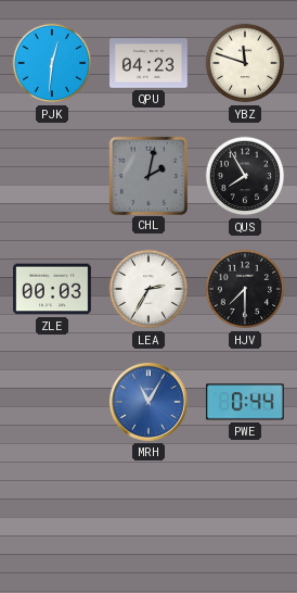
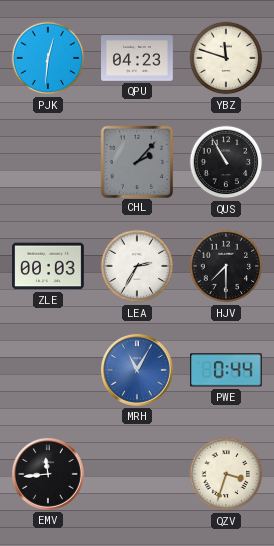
CHL: 2:02 -> 2:07 (136, 161)
QUS: 7:55 -> 10:55 (226, 162)
EMV: none -> 11:44 (48, 474)
QZV: none -> 3:33 (226, 474)
